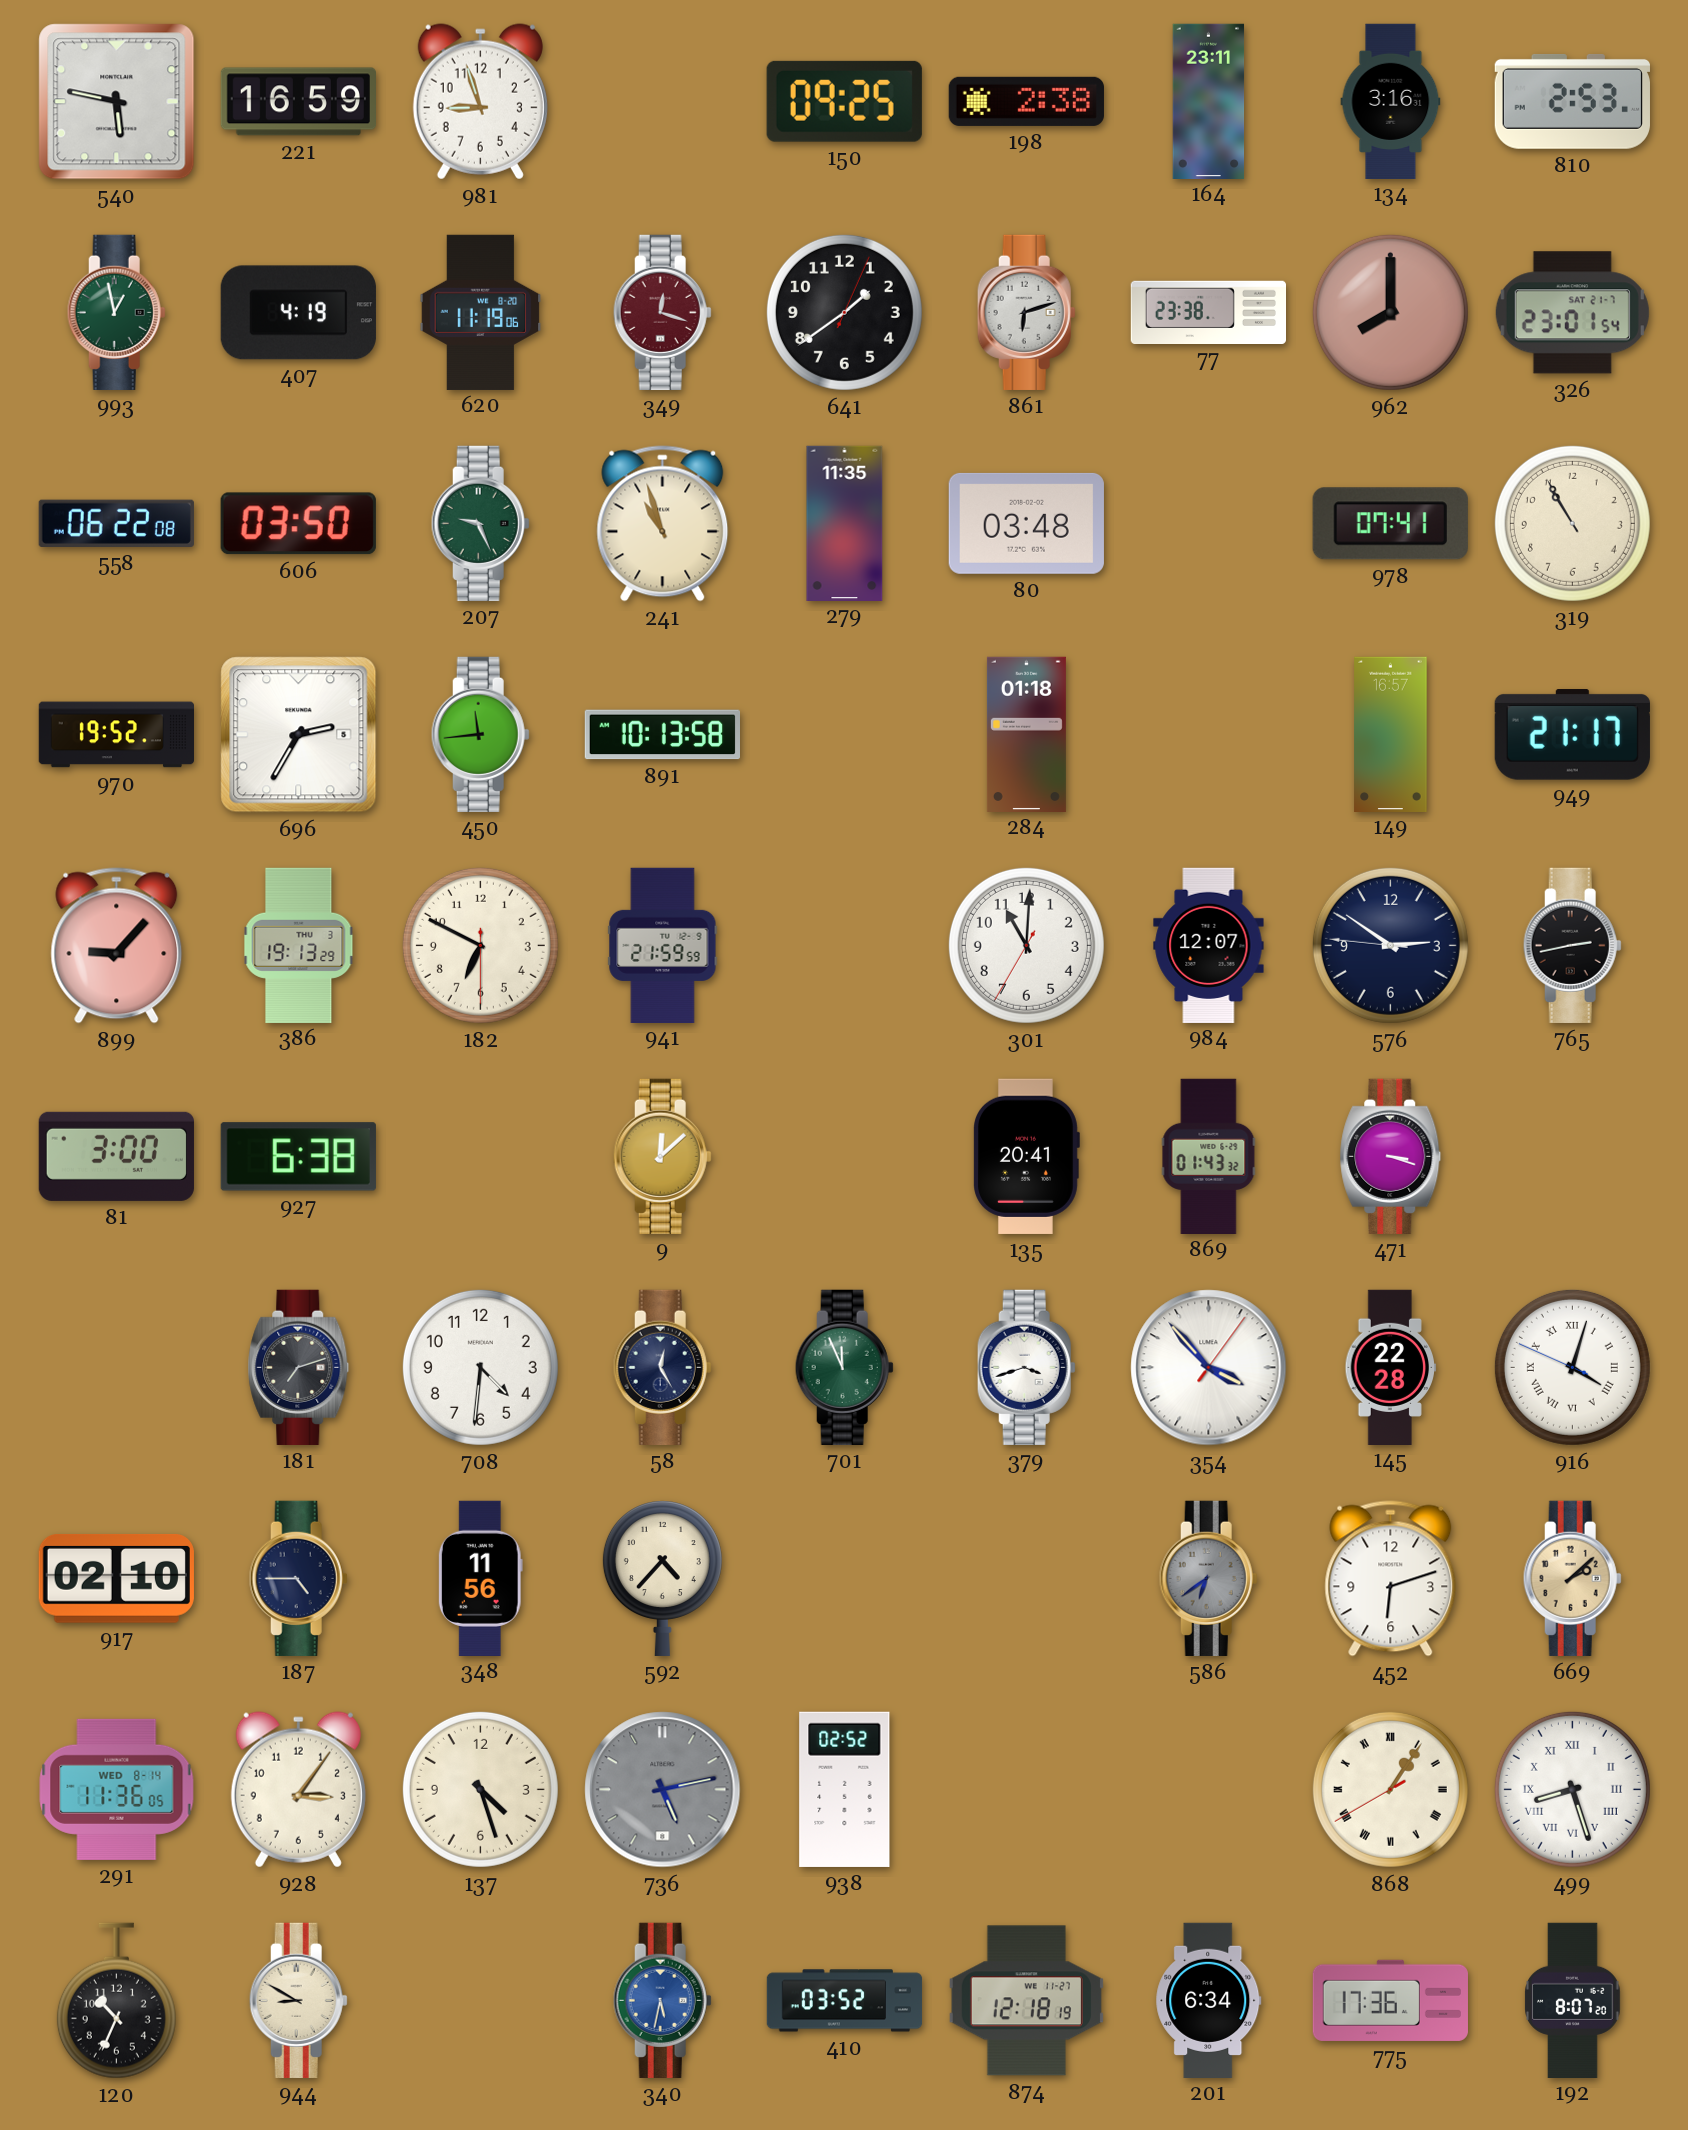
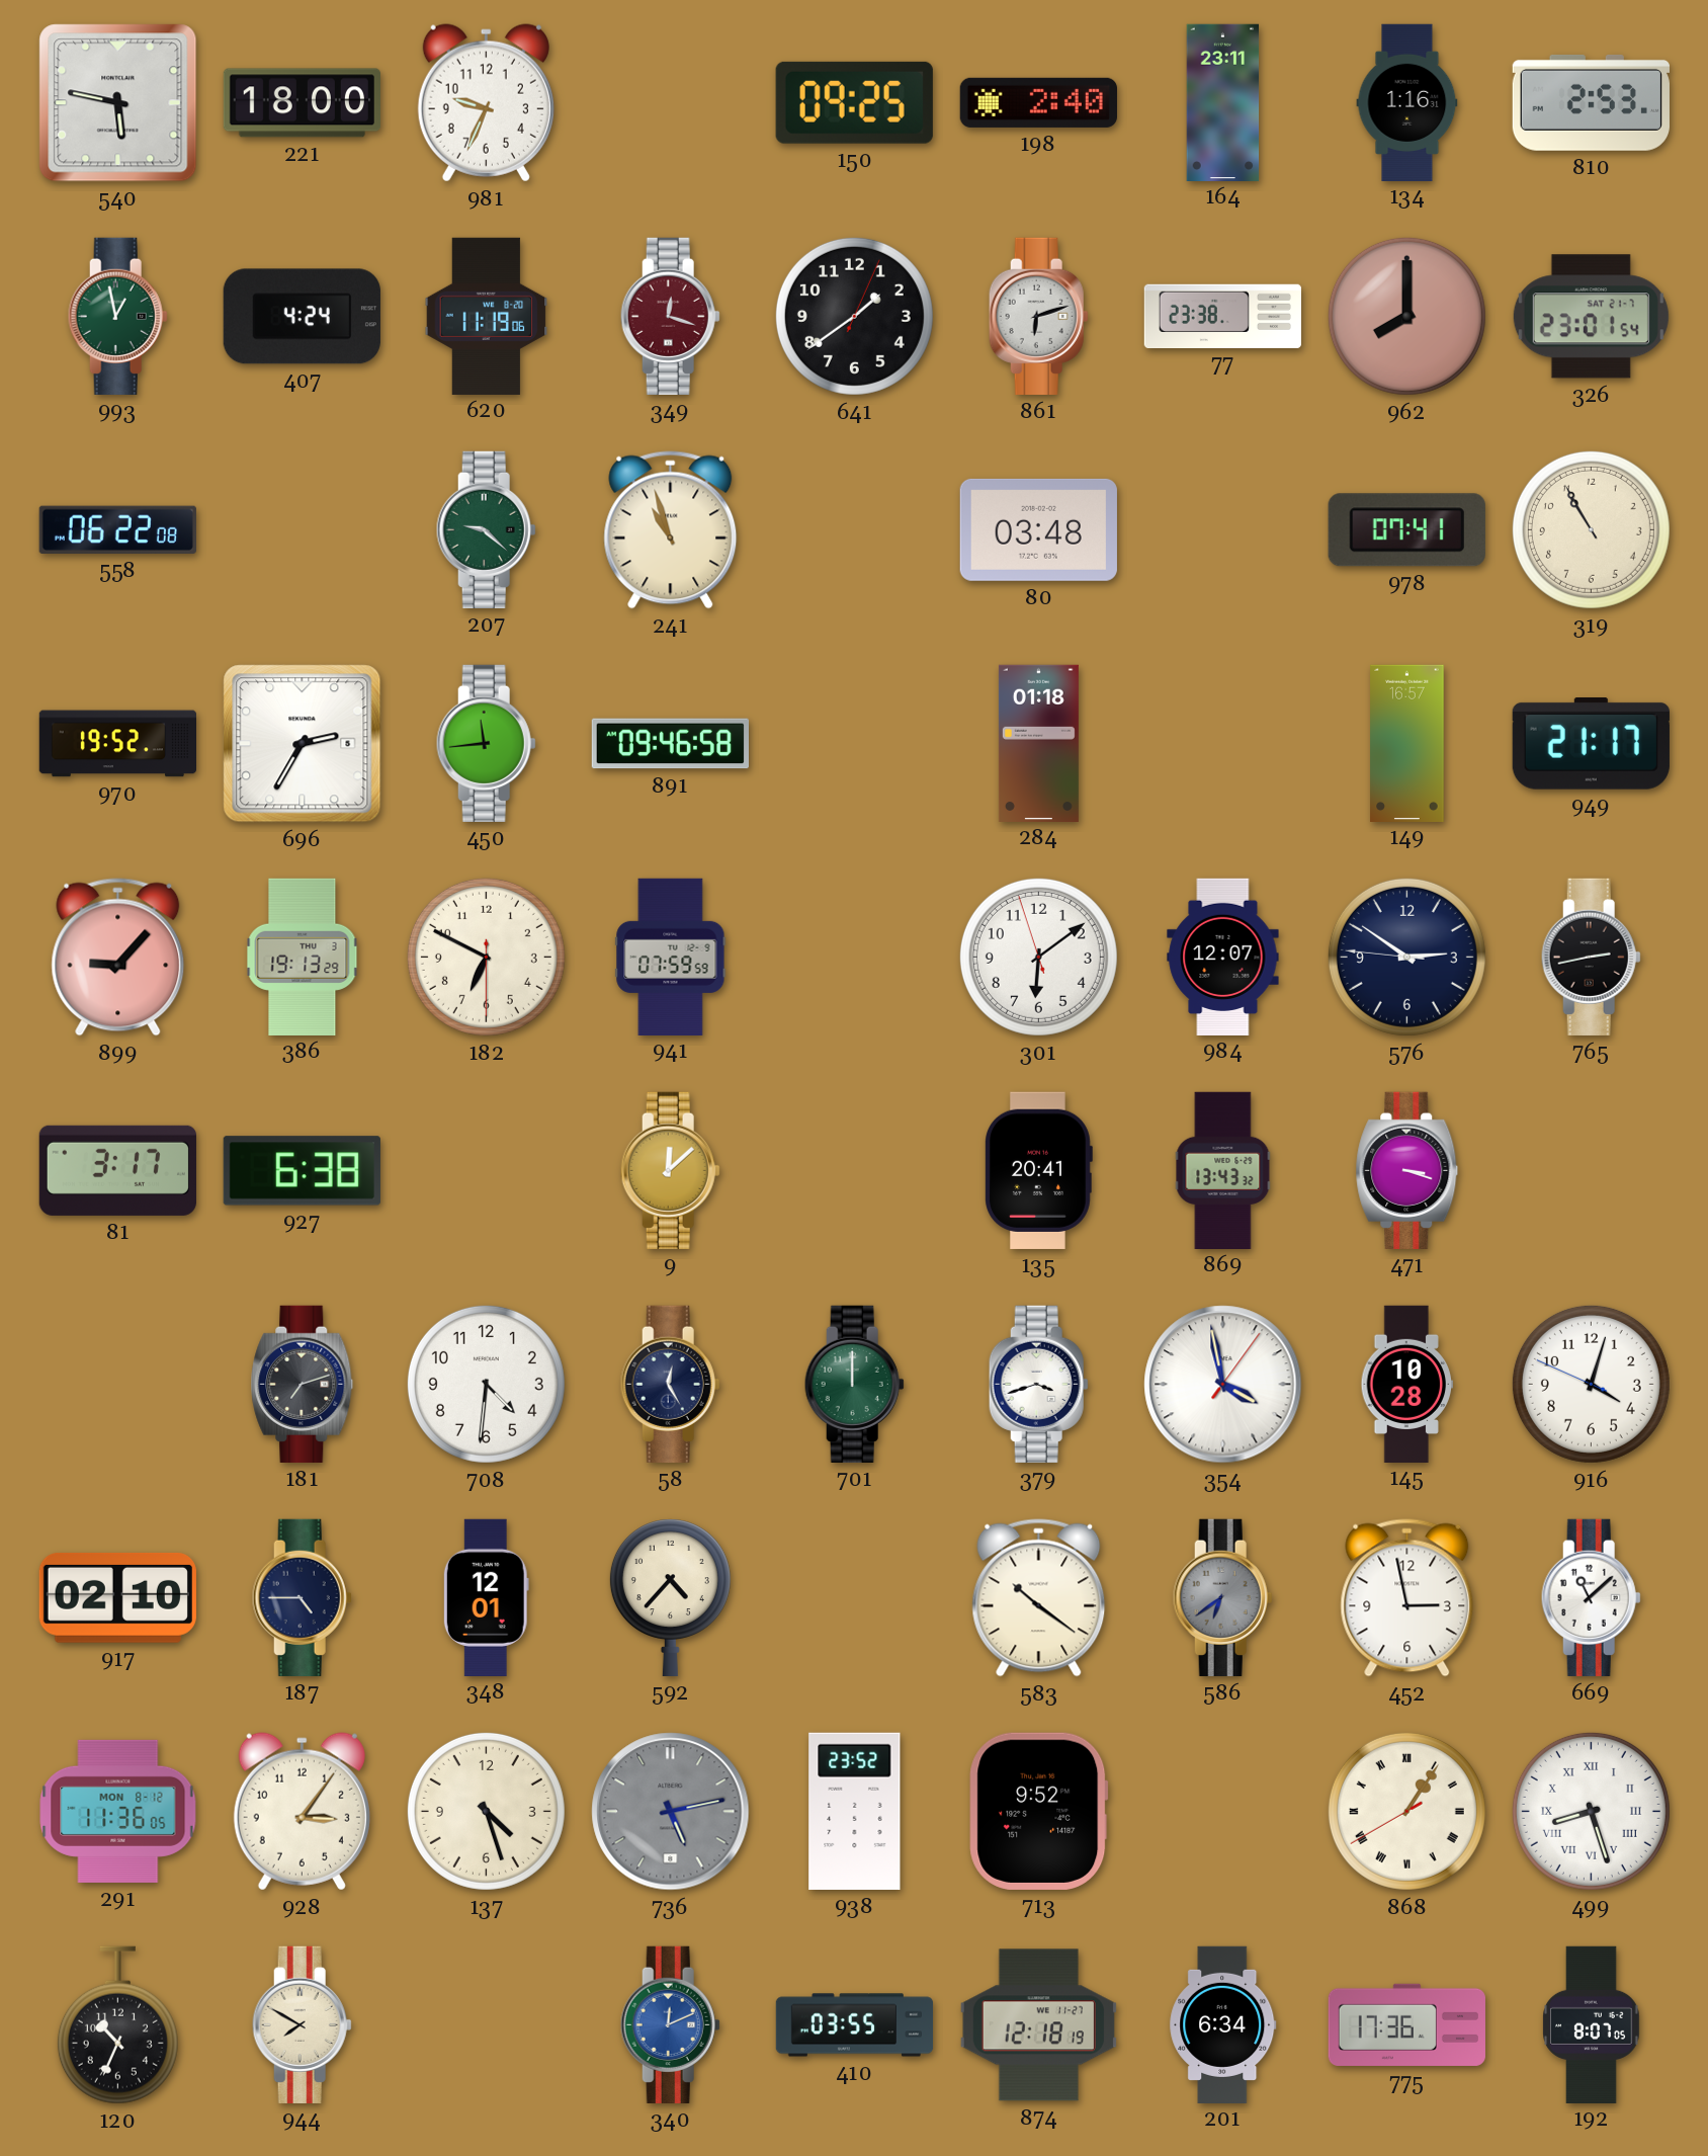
221: 16:59 -> 18:00 (302, 103)
981: 8:57 -> 9:34 (486, 103)
198: 2:38 -> 2:40 (1038, 102)
134: 3:16 -> 1:16 (1407, 102)
407: 4:19 -> 4:24 (302, 317)
606: 03:50 -> none (298, 524)
207: 9:26 -> 9:22 (486, 529)
279: 11:35 -> none (845, 523)
891: 10:13 -> 09:46 (670, 744)
941: 21:59 -> 07:59 (671, 957)
301: 11:00 -> 6:08 (1038, 957)
81: 3:00 -> 3:17 (117, 1170)
869: 01:43 -> 13:43 (1223, 1170)
701: 11:56 -> 12:00 (854, 1384)
354: 3:53 -> 3:58 (1223, 1385)
145: 22:28 -> 10:28 (1407, 1384)
916 numerals: Roman -> Arabic (1591, 1384)
348: 11:56 -> 12:01 (486, 1597)
583: none -> 10:21 (1039, 1598)
452: 6:12 -> 2:58 (1407, 1598)
669: 2:08 -> 11:08 (1591, 1597)
669 dial: champagne -> white (1591, 1597)
291 date: WED 8-14 -> MON 8-12 (118, 1811)
938: 02:52 -> 23:52 (855, 1811)
713: none -> 9:52 (1039, 1811)
944: 8:50 -> 7:50 (302, 2024)
340: 5:32 -> 12:11 (670, 2024)
410: 03:52 -> 03:55 (855, 2025)
192: 8:07:20 -> 8:07:05 (1592, 2024)
